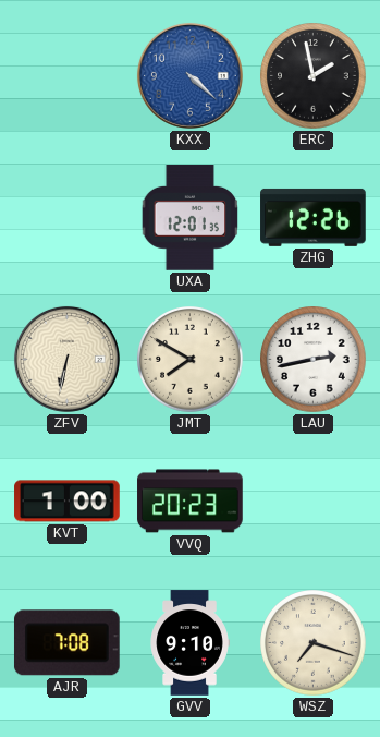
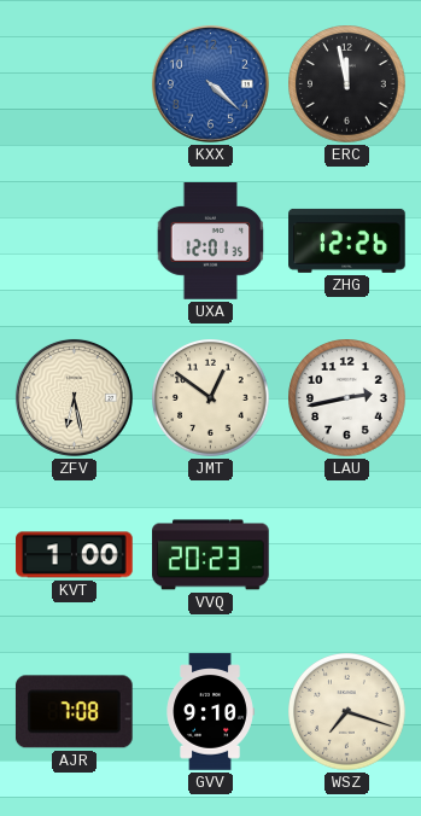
ERC: 1:58 -> 11:58 (347, 84)
ZFV: 6:32 -> 6:28 (74, 397)
JMT: 7:50 -> 12:51 (211, 398)
